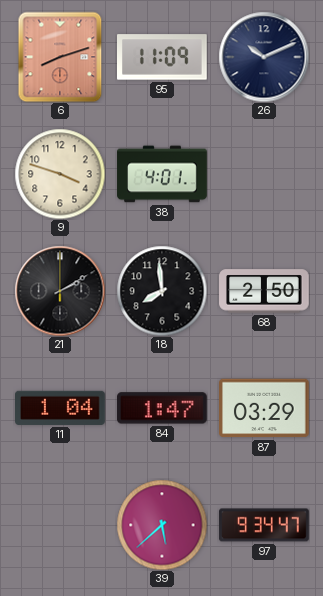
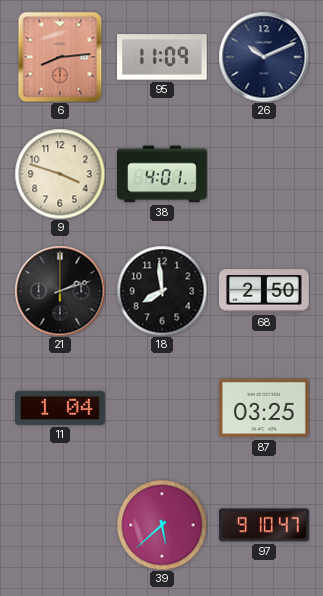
6: 8:12 -> 8:14 (60, 57)
21: 2:10 -> 2:12 (60, 291)
84: 1:47 -> none (163, 408)
87: 03:29 -> 03:25 (264, 408)
97: 9:34 -> 9:10 (264, 525)
